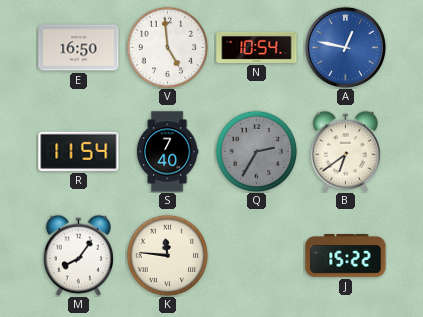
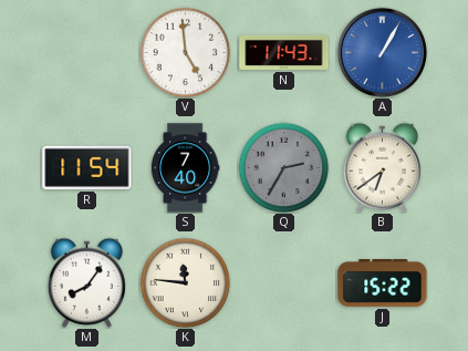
E: 16:50 -> none (79, 48)
N: 10:54 -> 11:43 (284, 52)
A: 12:47 -> 1:05 (382, 52)
